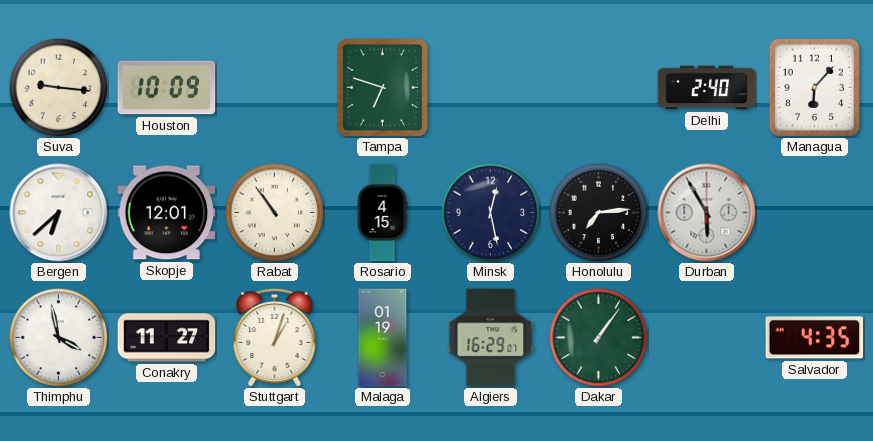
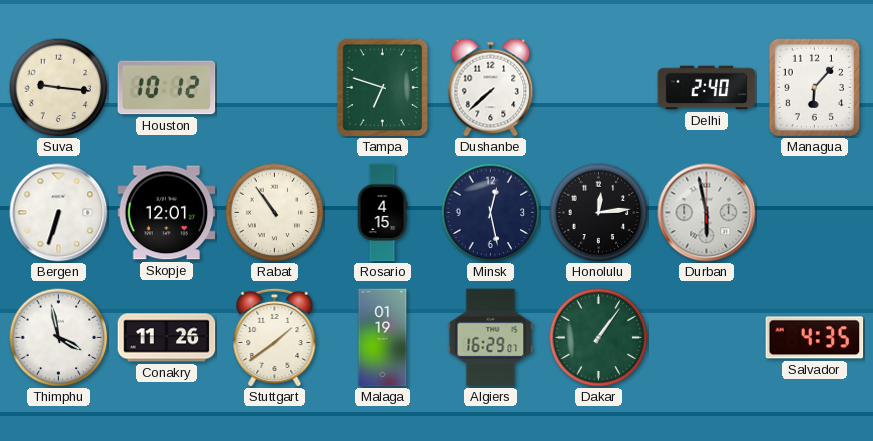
Houston: 10:09 -> 10:12 (167, 88)
Dushanbe: none -> 7:38 (491, 88)
Bergen: 6:38 -> 6:33 (59, 213)
Honolulu: 7:14 -> 12:14 (599, 213)
Durban: 5:55 -> 5:58 (707, 213)
Conakry: 11:27 -> 11:26 (167, 338)
Stuttgart: 1:03 -> 1:39 (275, 337)
